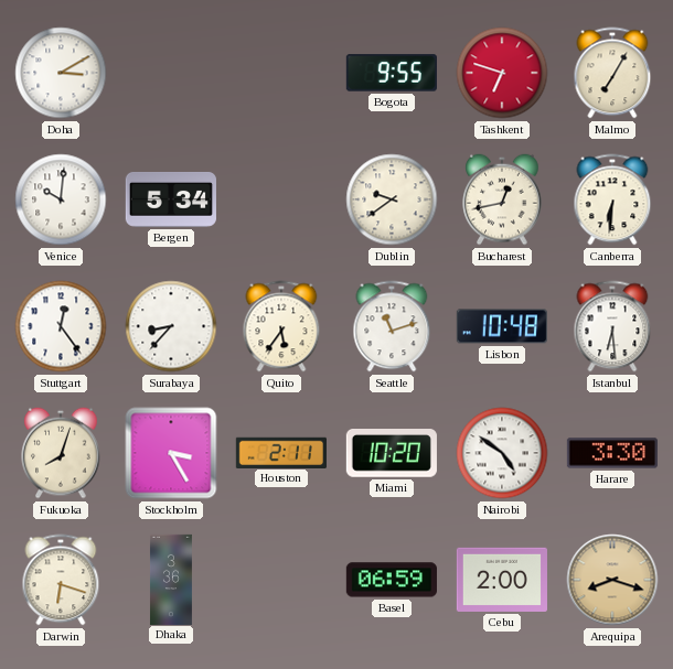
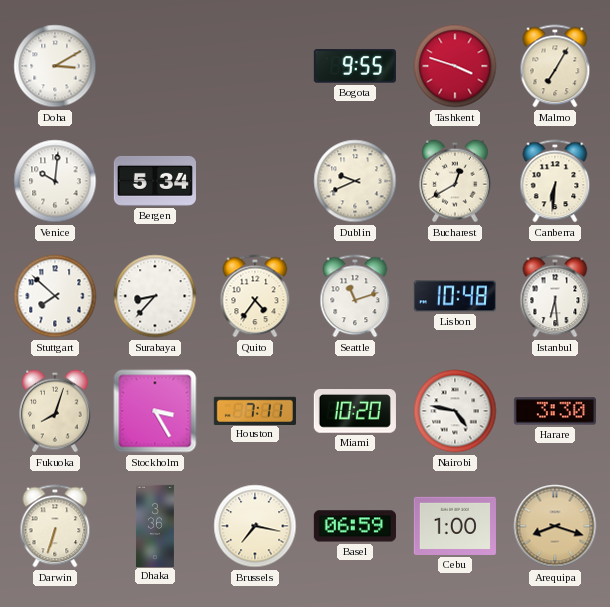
Tashkent: 6:48 -> 3:48 (455, 66)
Dublin: 9:39 -> 9:41 (355, 181)
Bucharest: 12:43 -> 12:40 (455, 181)
Stuttgart: 12:24 -> 7:52 (55, 296)
Quito: 5:36 -> 4:36 (255, 296)
Houston: 2:11 -> 7:11 (255, 410)
Nairobi: 4:51 -> 4:47 (455, 411)
Darwin: 6:18 -> 6:33 (55, 526)
Brussels: none -> 7:17 (255, 526)
Cebu: 2:00 -> 1:00 (455, 526)
